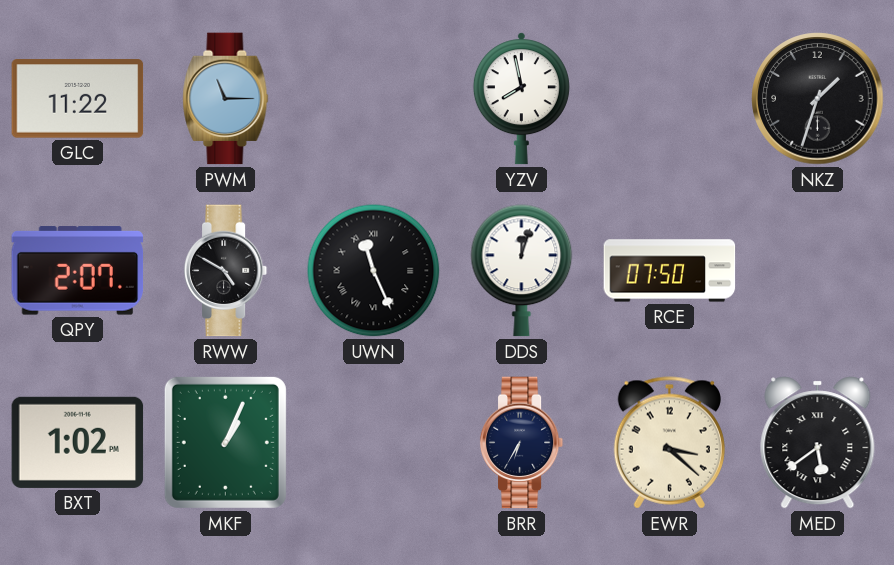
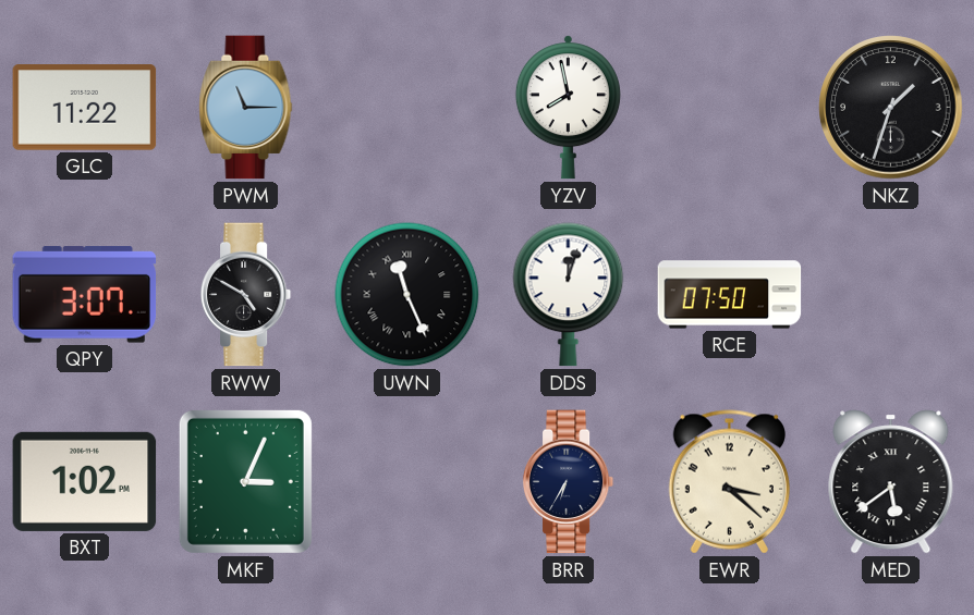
QPY: 2:07 -> 3:07 (85, 295)
MKF: 1:04 -> 3:04 (245, 481)
